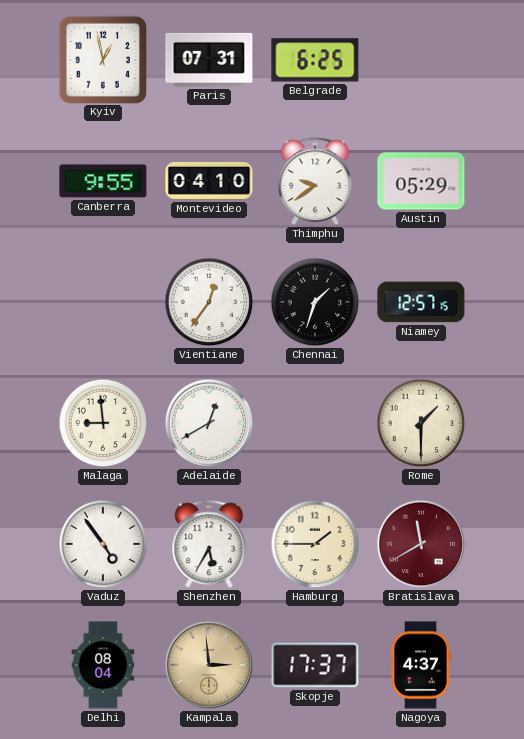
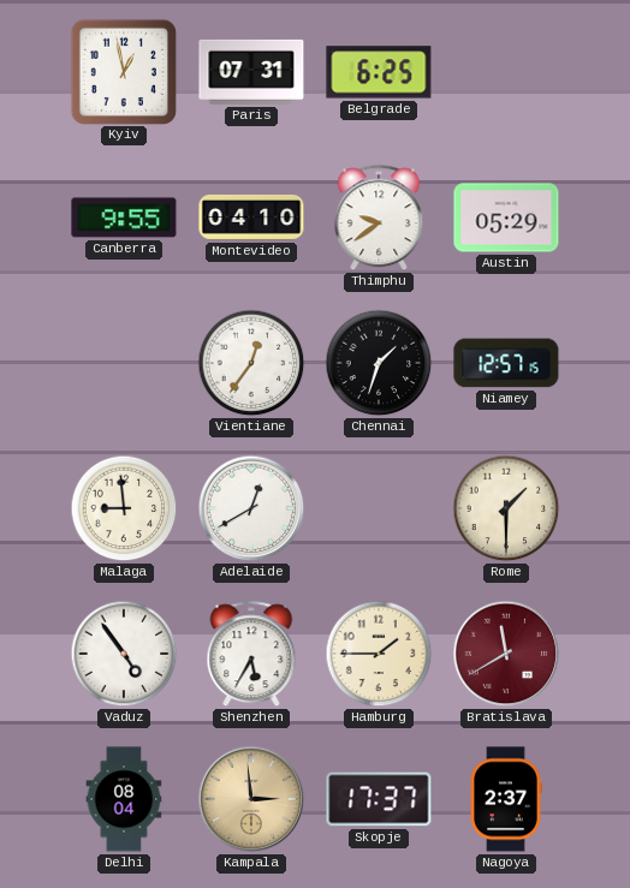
Nagoya: 4:37 -> 2:37 (506, 799)
